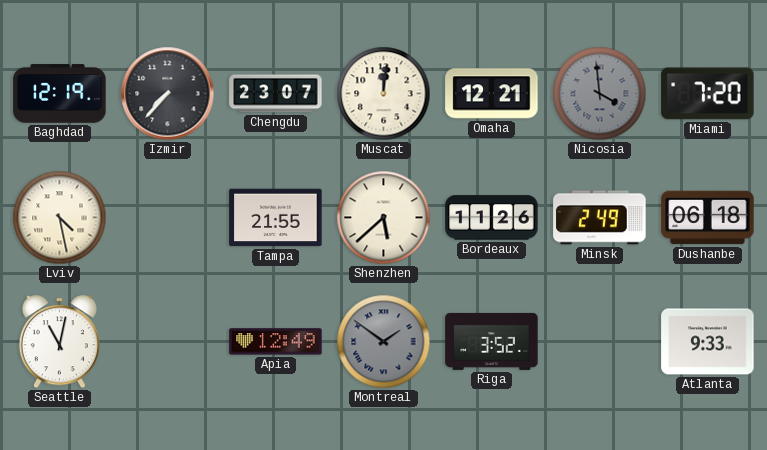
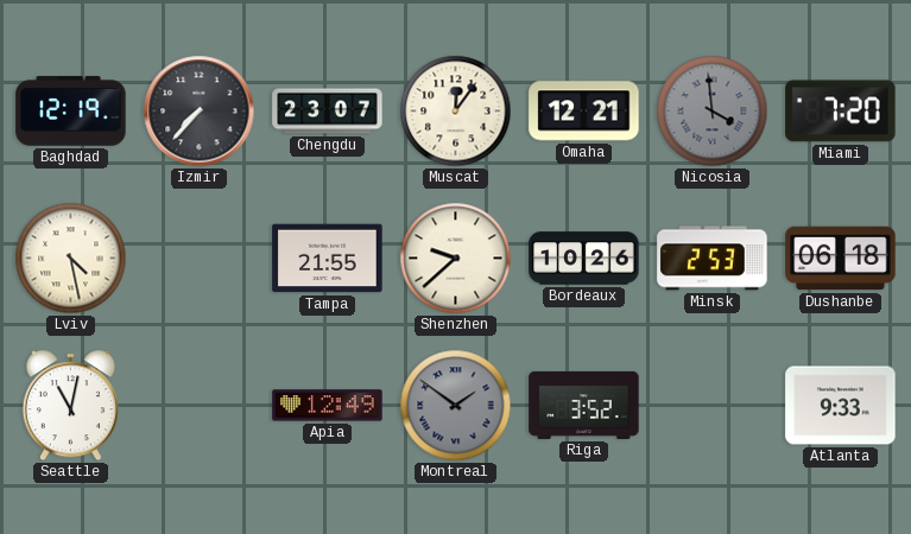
Muscat: 12:01 -> 12:06 (456, 112)
Shenzhen: 5:38 -> 9:38 (456, 259)
Bordeaux: 11:26 -> 10:26 (584, 259)
Minsk: 2:49 -> 2:53 (713, 259)
